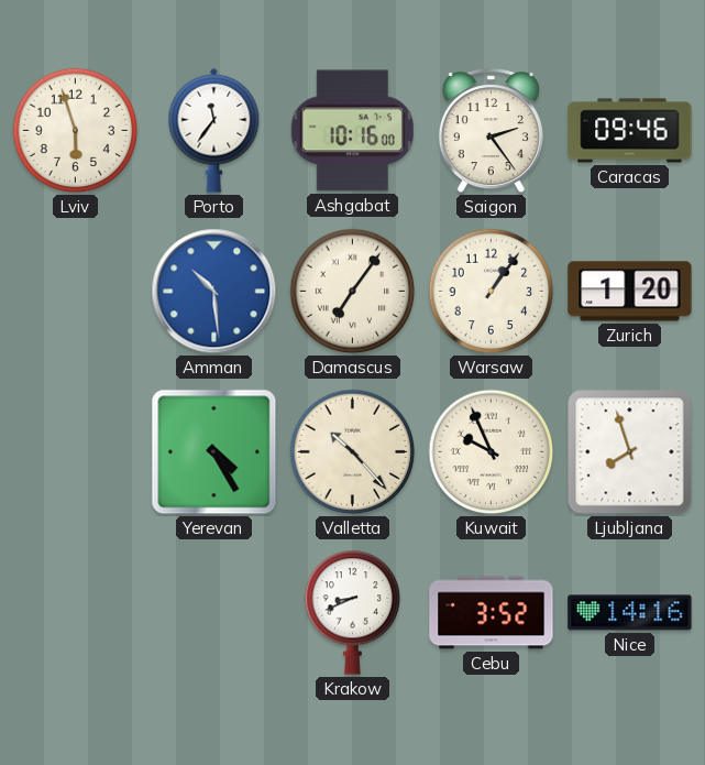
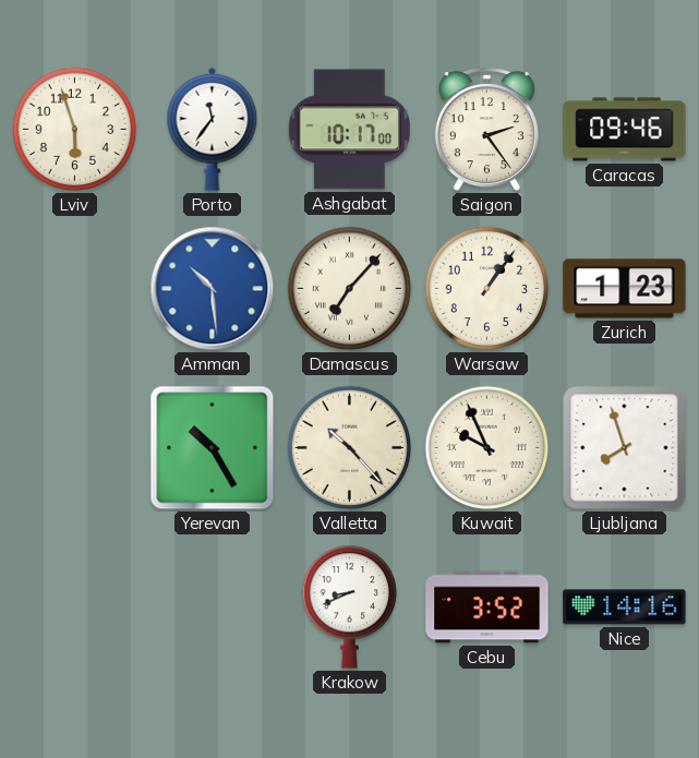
Ashgabat: 10:16 -> 10:17 (349, 130)
Damascus: 7:06 -> 7:07 (350, 289)
Zurich: 1:20 -> 1:23 (625, 289)
Yerevan: 4:25 -> 10:25 (213, 448)
